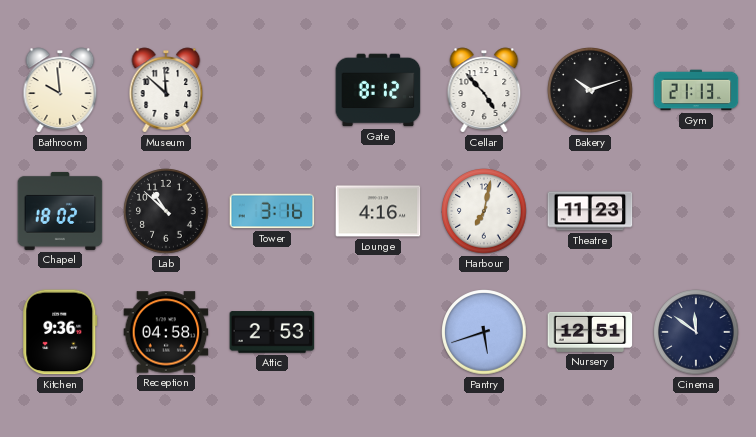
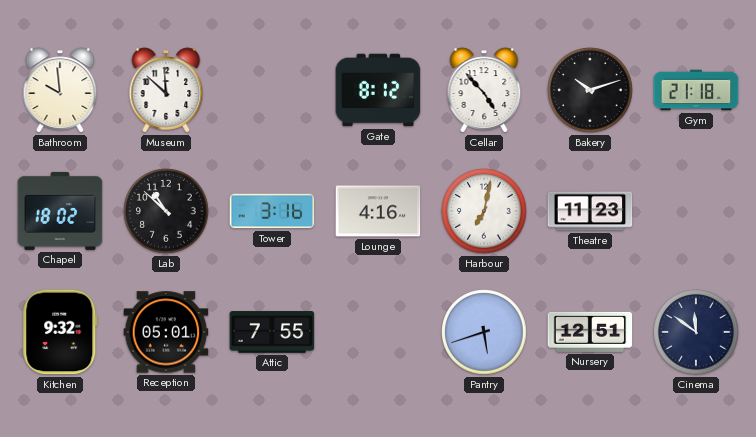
Gym: 21:13 -> 21:18 (696, 90)
Kitchen: 9:36 -> 9:32 (60, 332)
Reception: 04:58 -> 05:01 (166, 332)
Attic: 2:53 -> 7:55 (272, 332)
